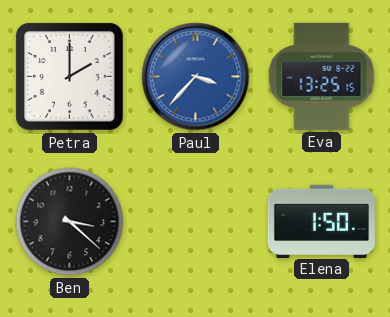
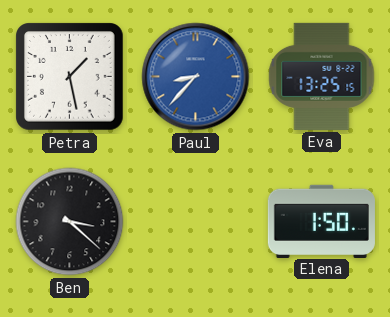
Petra: 2:00 -> 1:28 (70, 77)
Paul: 3:37 -> 8:37 (196, 77)
